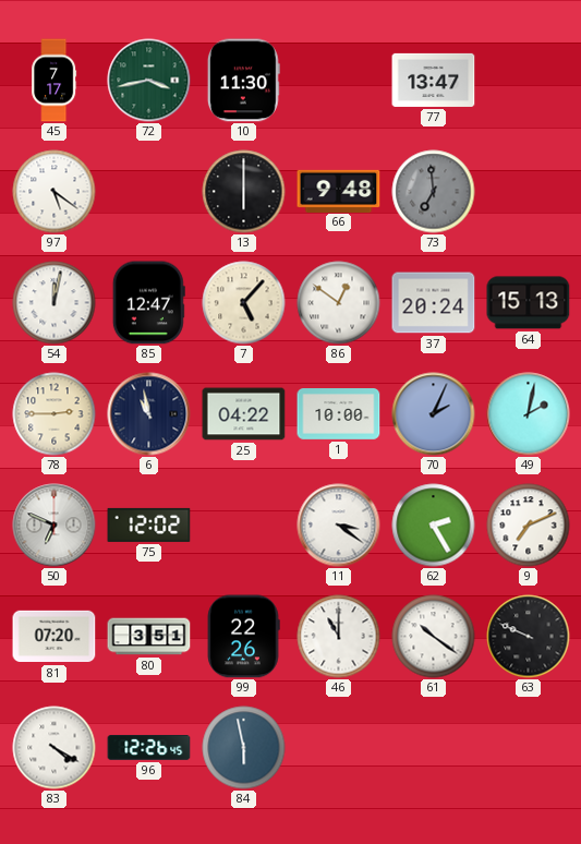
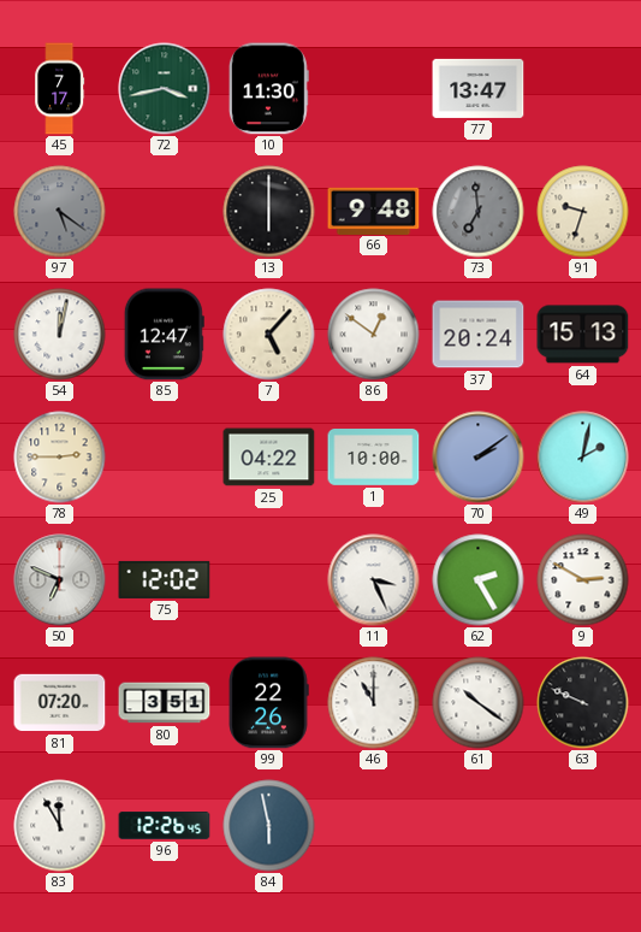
97 dial: white -> grey (60, 212)
91: none -> 9:33 (583, 212)
6: 10:58 -> none (149, 414)
70: 2:04 -> 2:09 (479, 458)
11: 3:21 -> 3:26 (374, 580)
9: 7:11 -> 2:50 (583, 580)
83: 4:20 -> 11:55 (60, 826)
